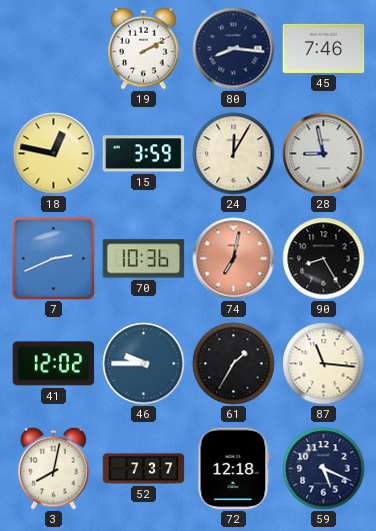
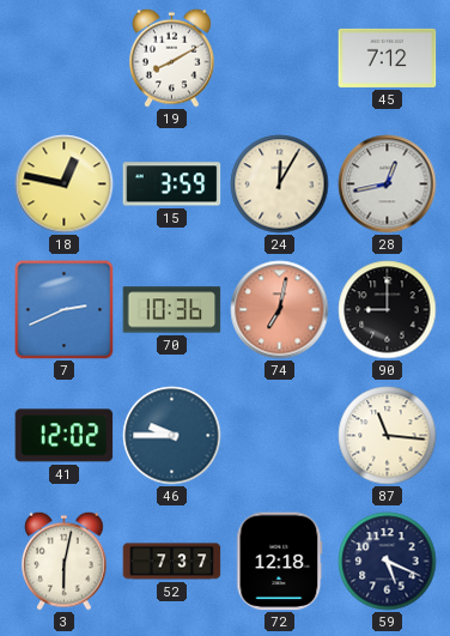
19: 2:10 -> 8:10 (172, 57)
80: 8:16 -> none (234, 49)
45: 7:46 -> 7:12 (388, 57)
28: 8:58 -> 12:43 (388, 184)
90: 8:25 -> 9:00 (388, 310)
61: 1:35 -> none (234, 364)
3: 8:02 -> 6:02 (65, 561)
